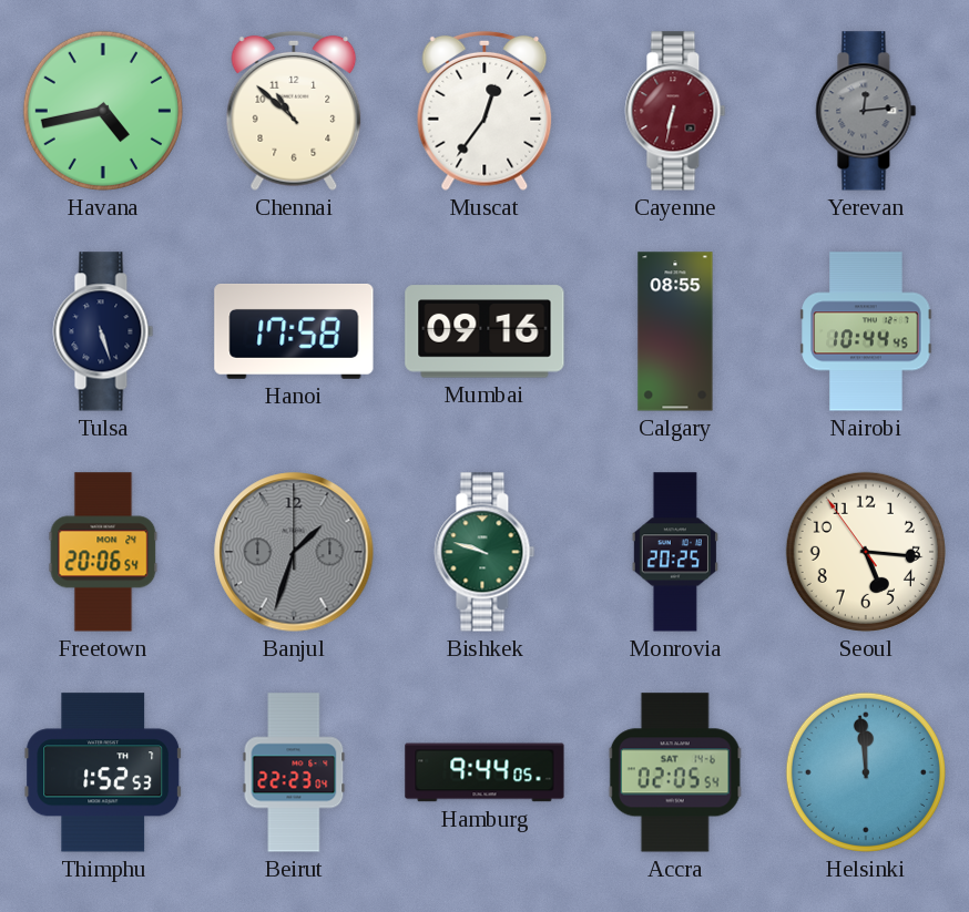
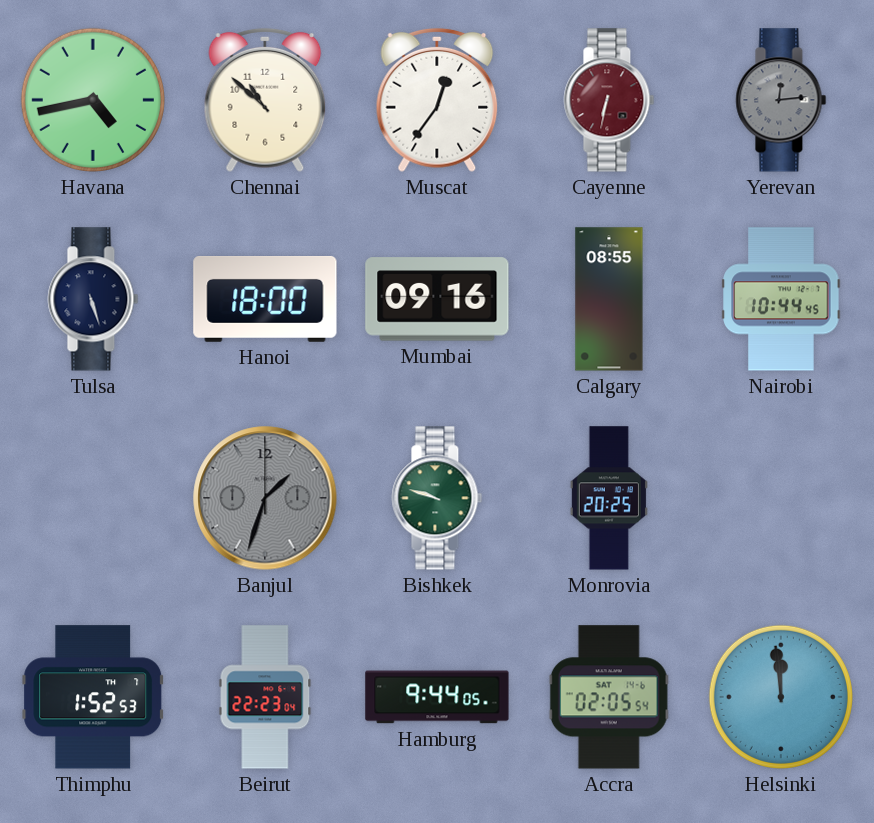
Hanoi: 17:58 -> 18:00 (265, 300)
Freetown: 20:06 -> none (103, 552)
Seoul: 5:15 -> none (866, 552)
